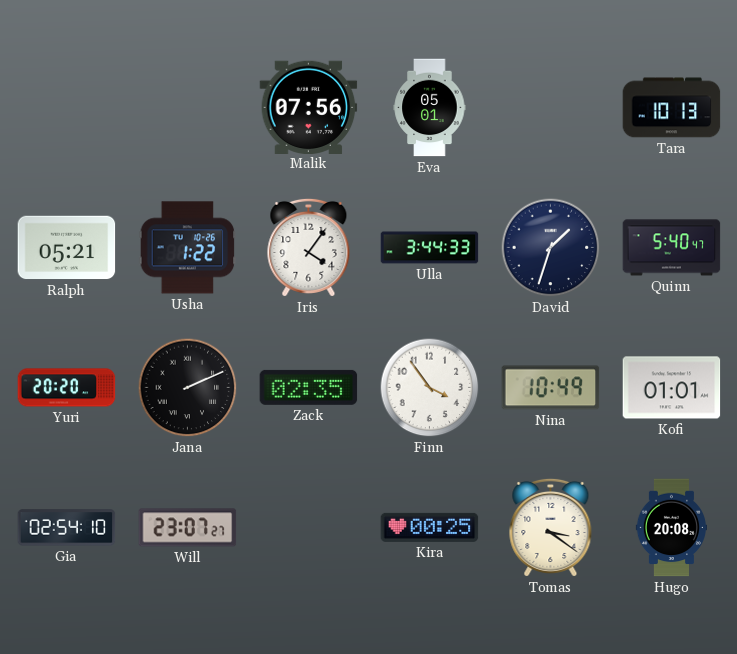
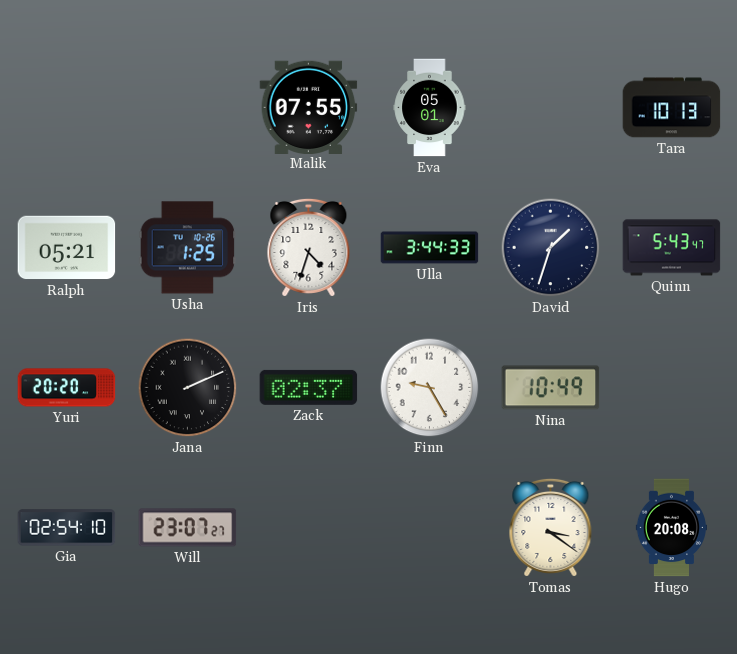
Malik: 07:56 -> 07:55 (309, 107)
Usha: 1:22 -> 1:25 (188, 248)
Iris: 4:06 -> 4:33 (309, 247)
Quinn: 5:40 -> 5:43 (672, 248)
Zack: 02:35 -> 02:37 (309, 387)
Finn: 3:54 -> 9:25 (430, 388)
Kofi: 01:01 -> none (672, 388)
Kira: 00:25 -> none (430, 527)
